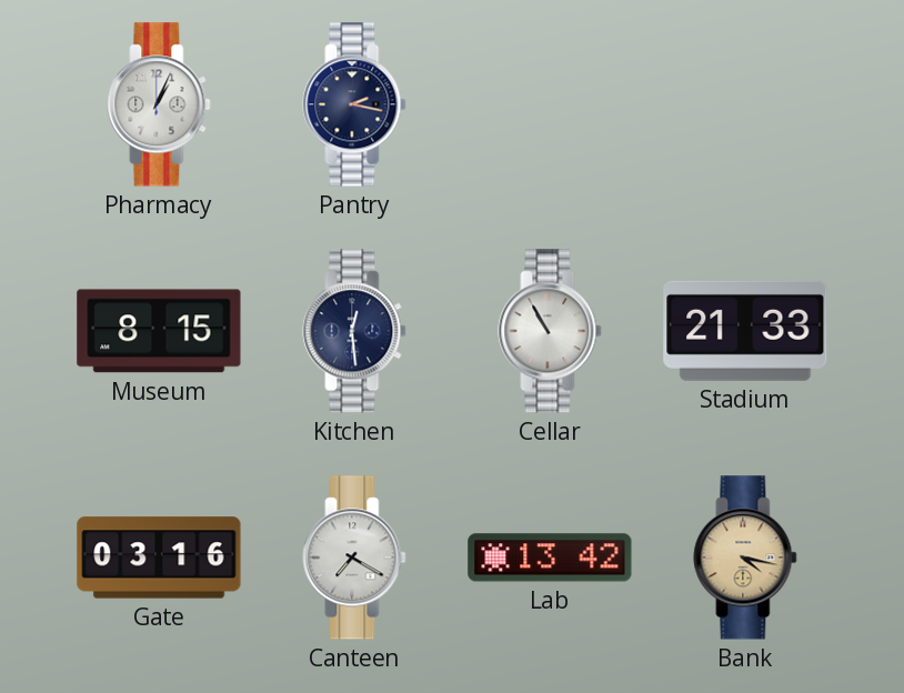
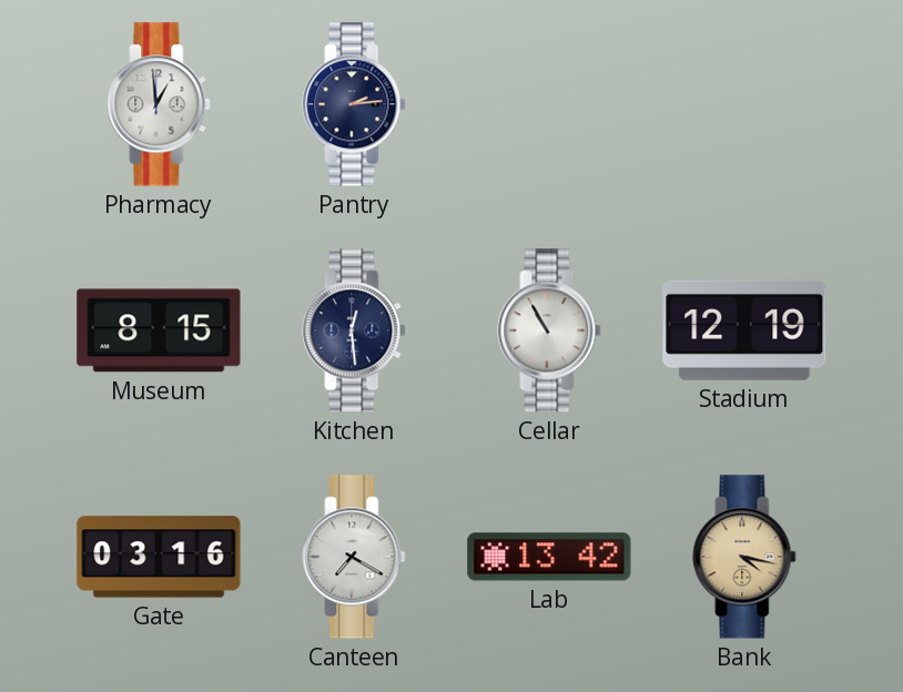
Pharmacy: 1:04 -> 12:59 (159, 104)
Pantry: 2:17 -> 2:14 (354, 104)
Stadium: 21:33 -> 12:19 (744, 330)
